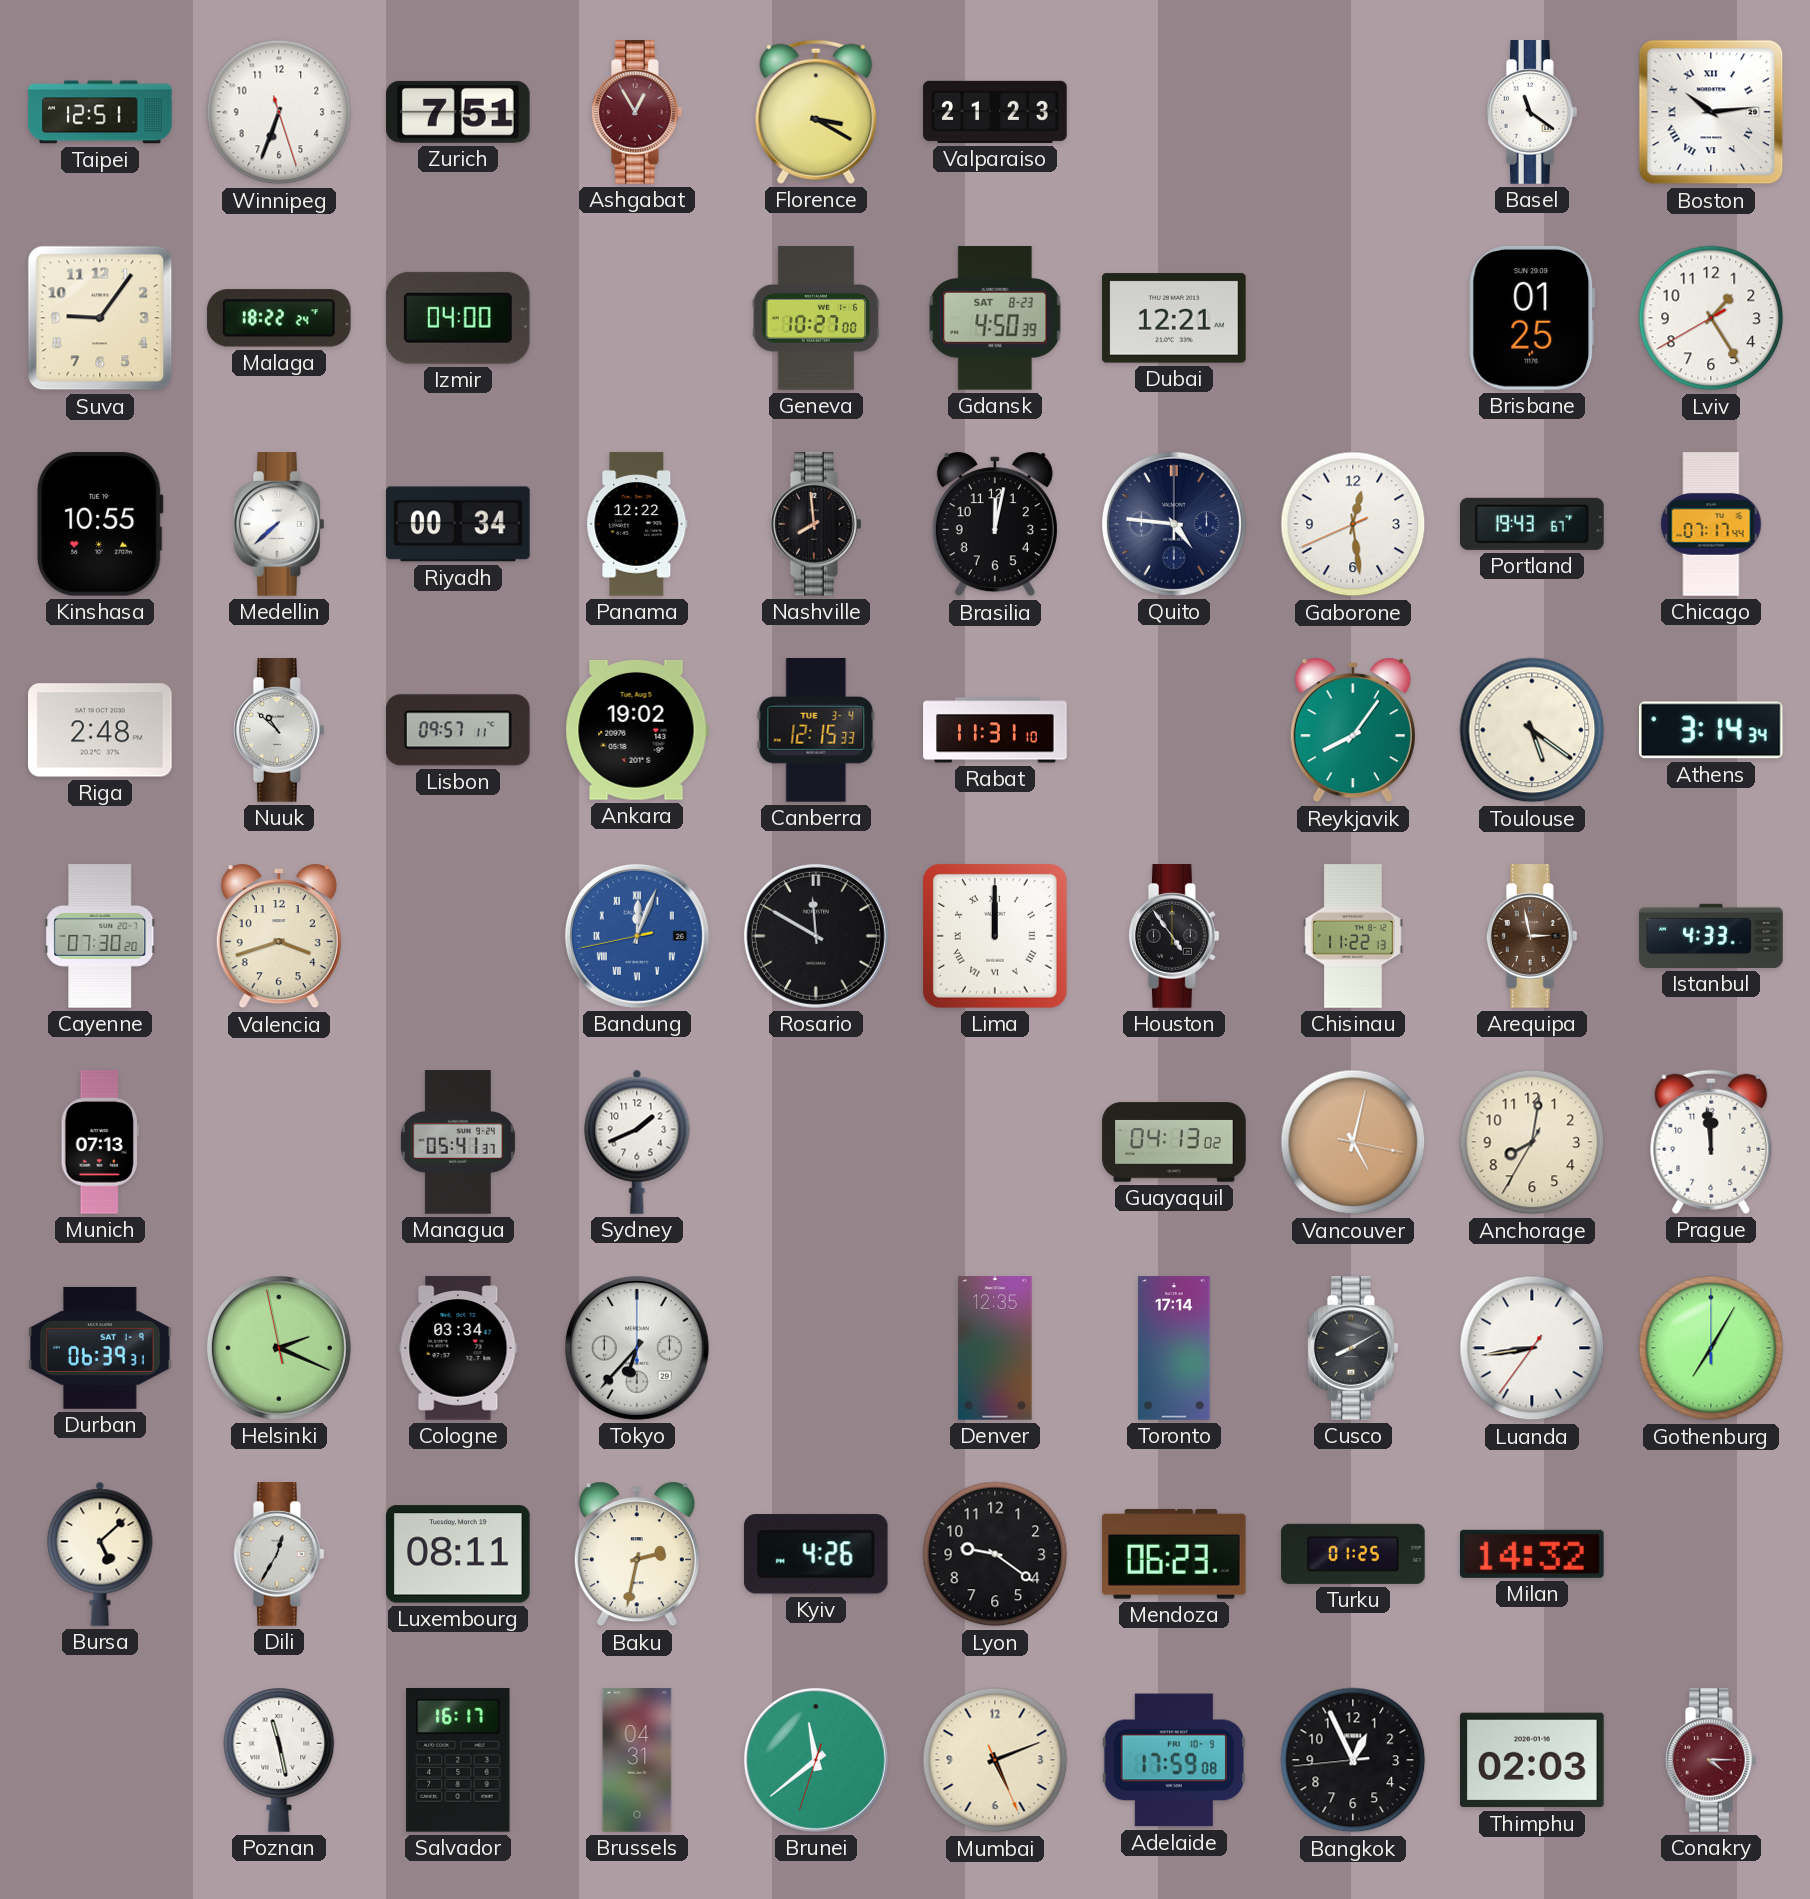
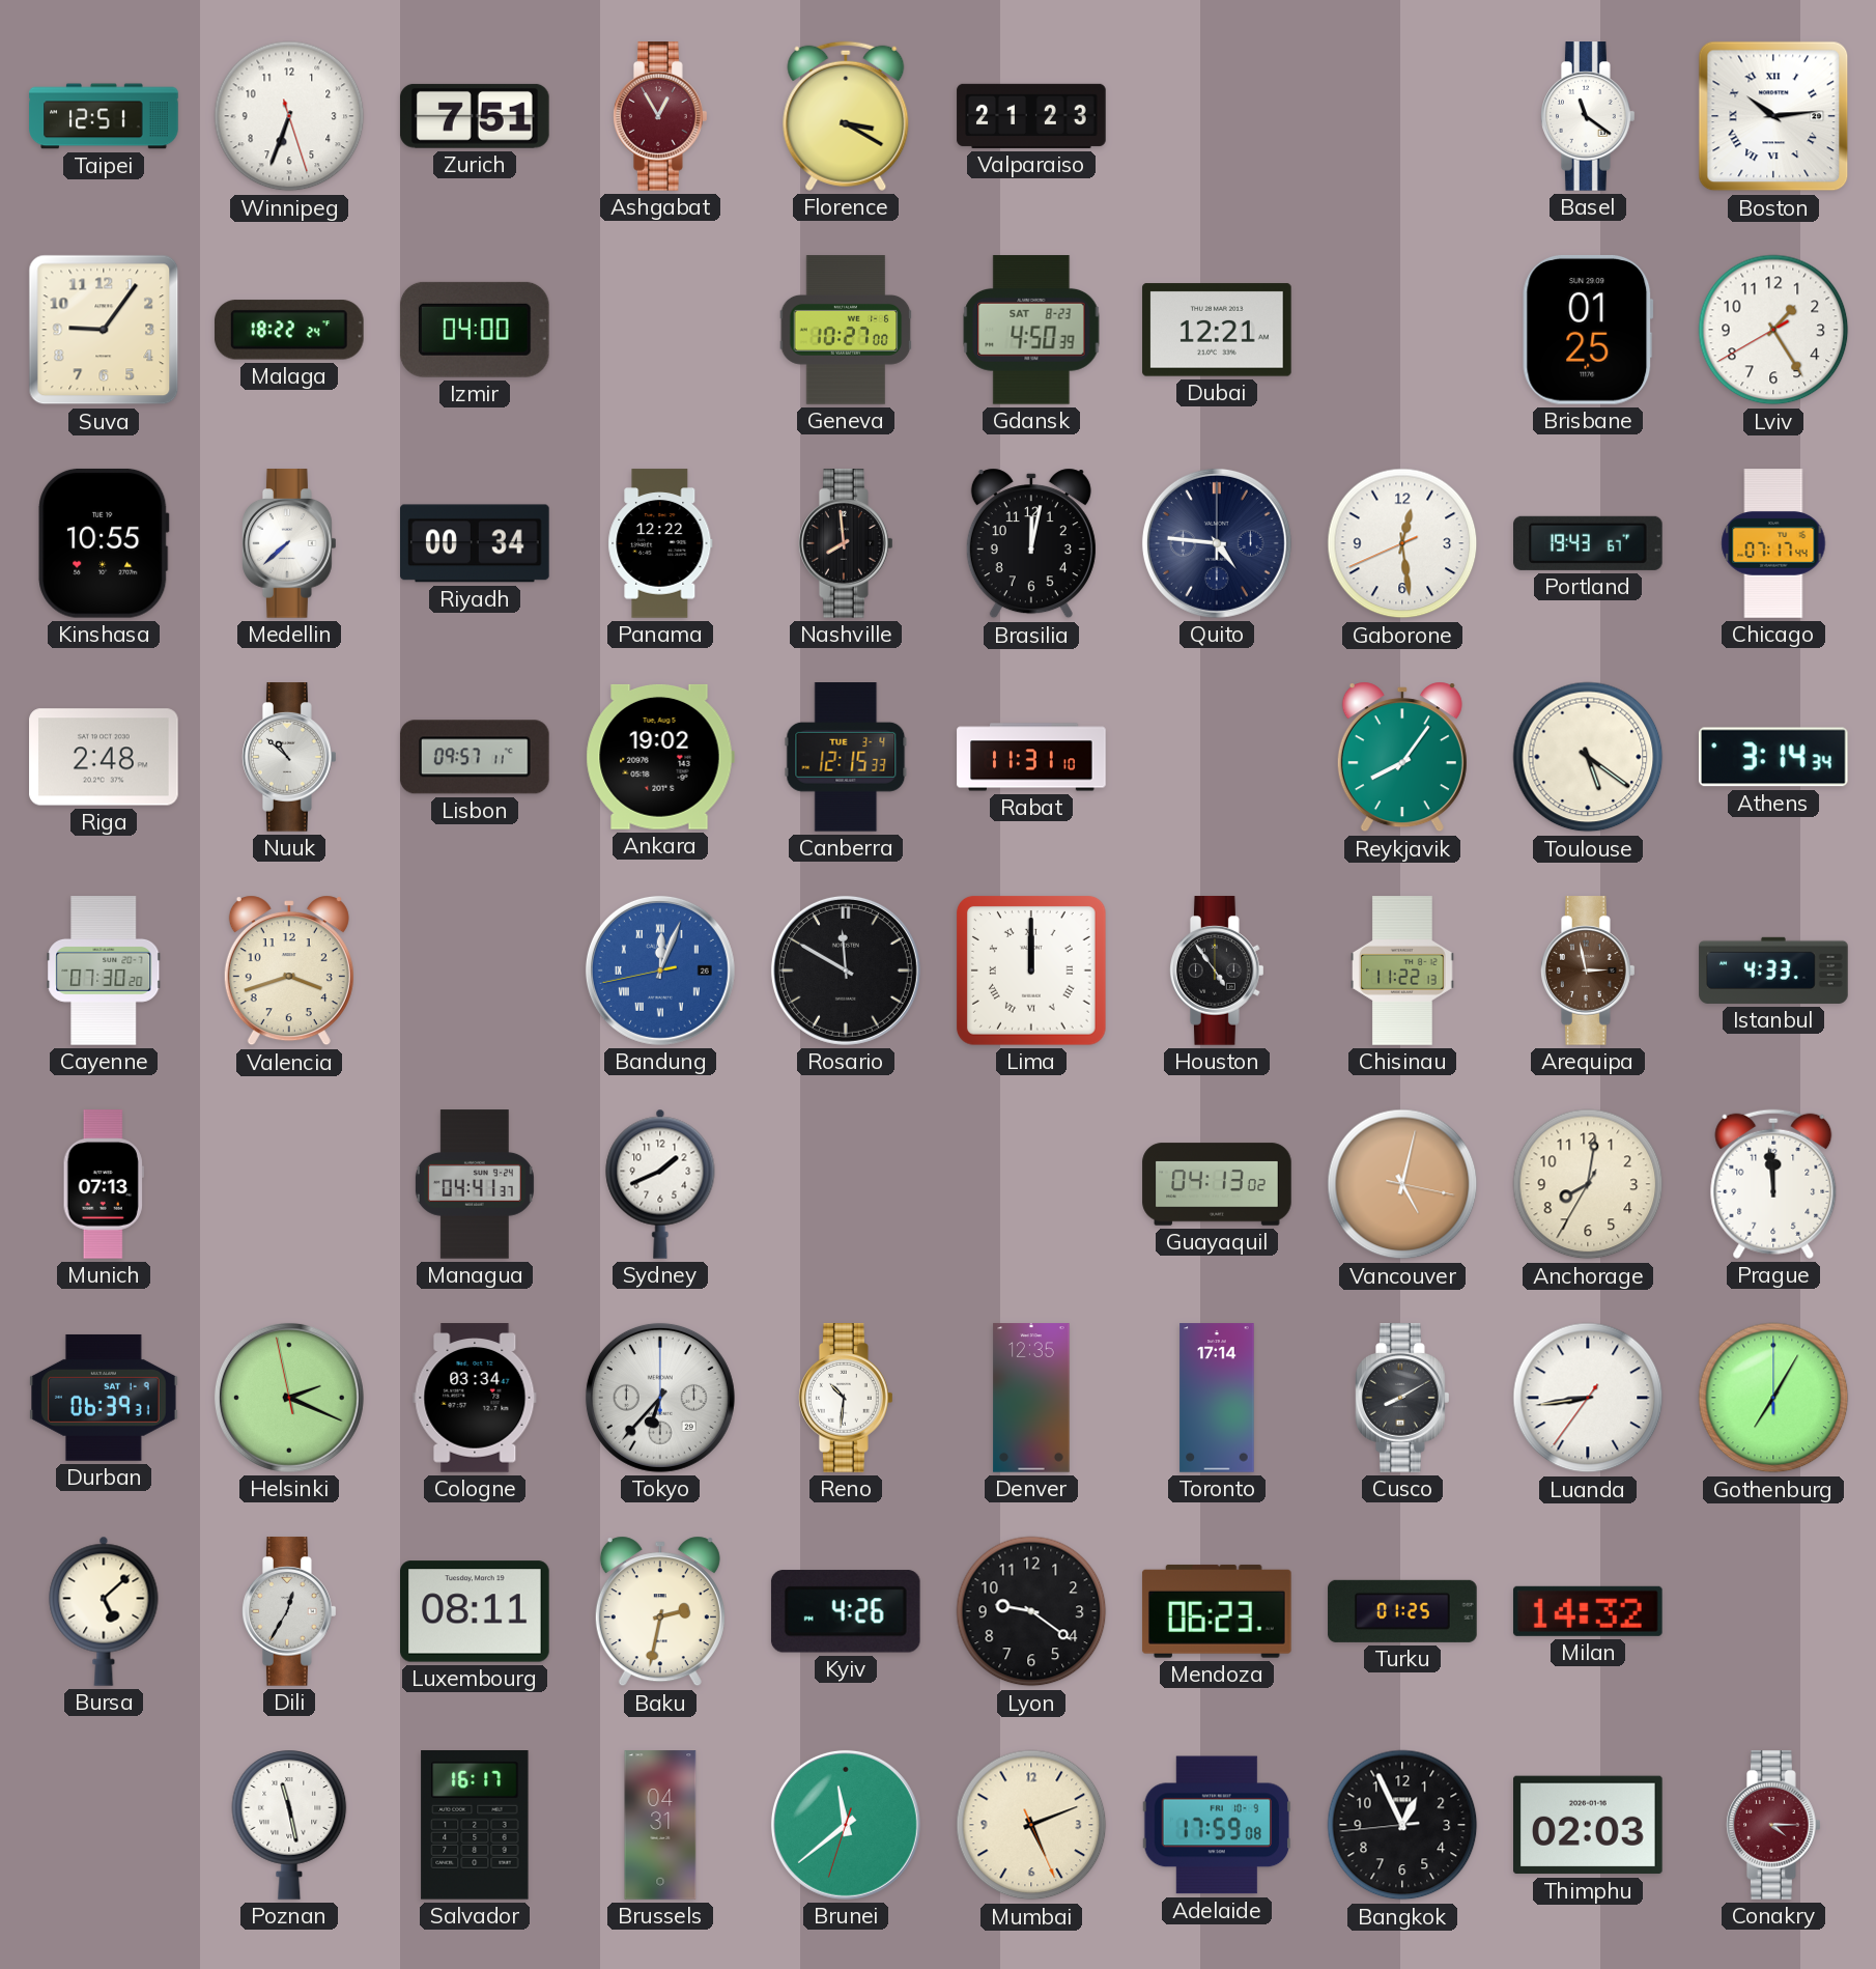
Managua: 05:41 -> 04:41 (475, 1184)
Reno: none -> 10:31 (847, 1398)
